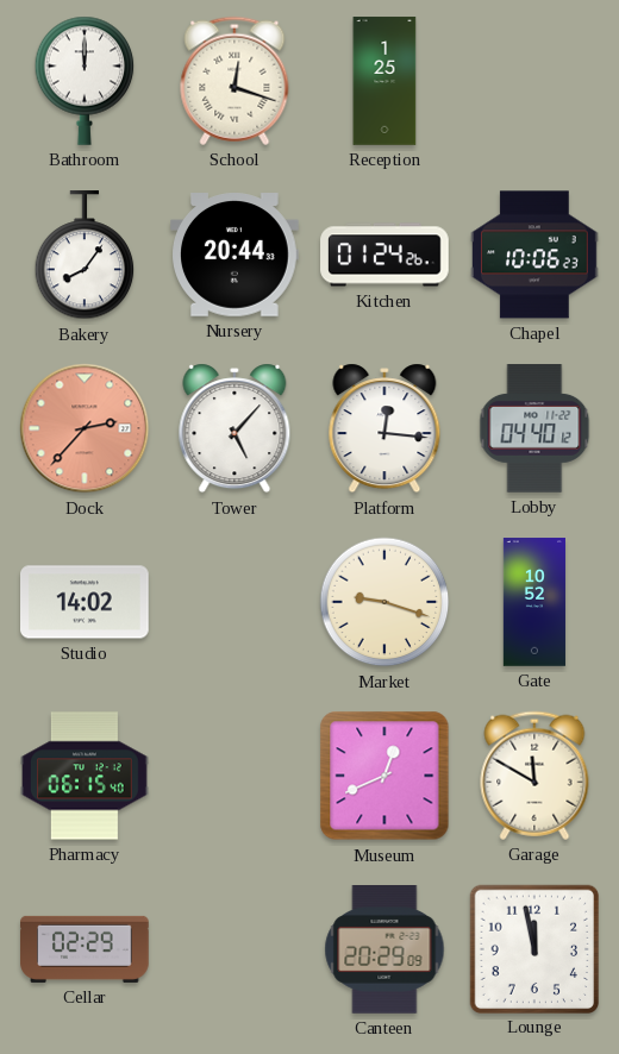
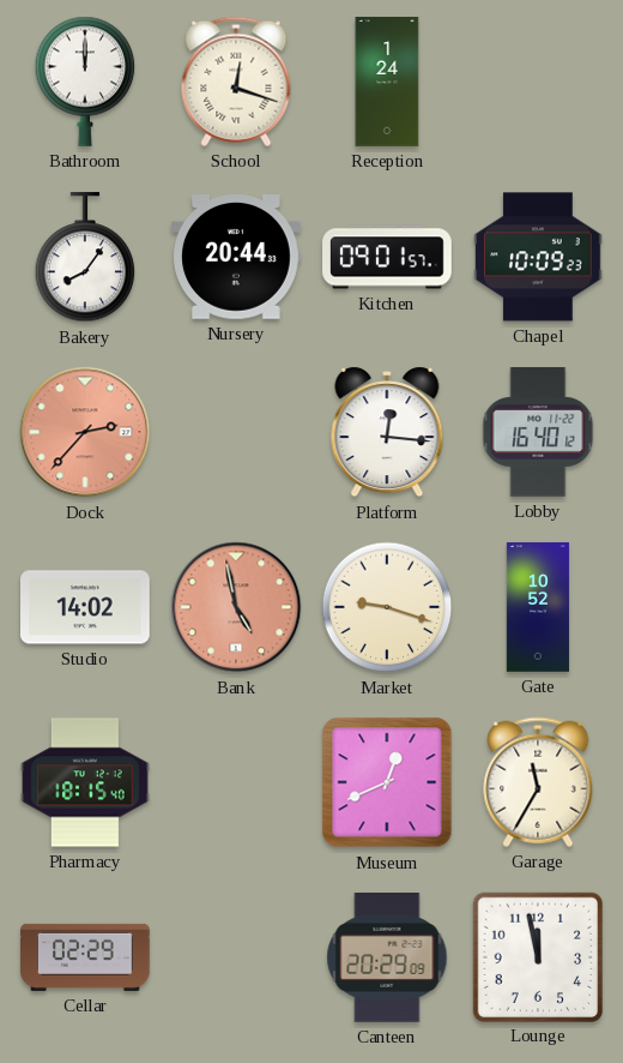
Reception: 1:25 -> 1:24 (387, 82)
Kitchen: 01:24 -> 09:01 (387, 257)
Chapel: 10:06 -> 10:09 (538, 257)
Tower: 5:07 -> none (235, 428)
Lobby: 04:40 -> 16:40 (538, 432)
Bank: none -> 4:58 (236, 607)
Pharmacy: 06:15 -> 18:15 (85, 782)
Garage: 11:50 -> 11:35 (538, 782)
